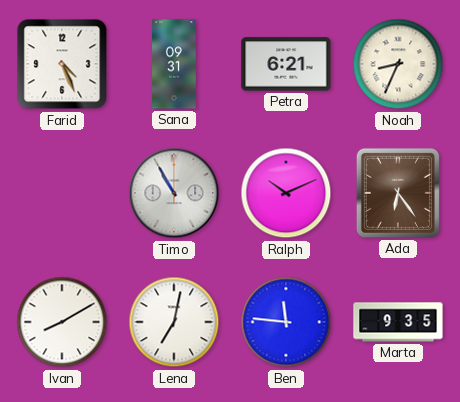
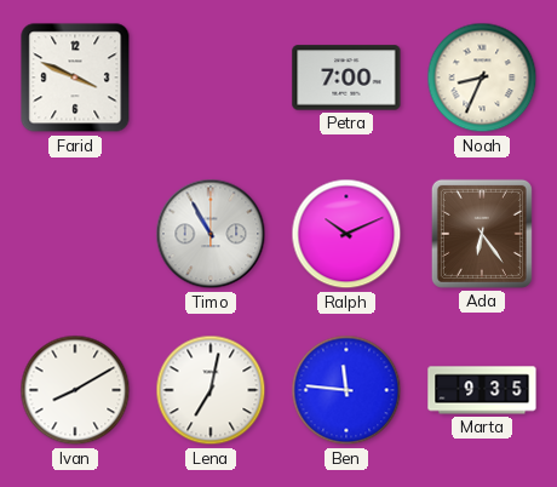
Farid: 4:26 -> 3:49 (75, 78)
Sana: 09:31 -> none (175, 64)
Petra: 6:21 -> 7:00 (346, 78)
